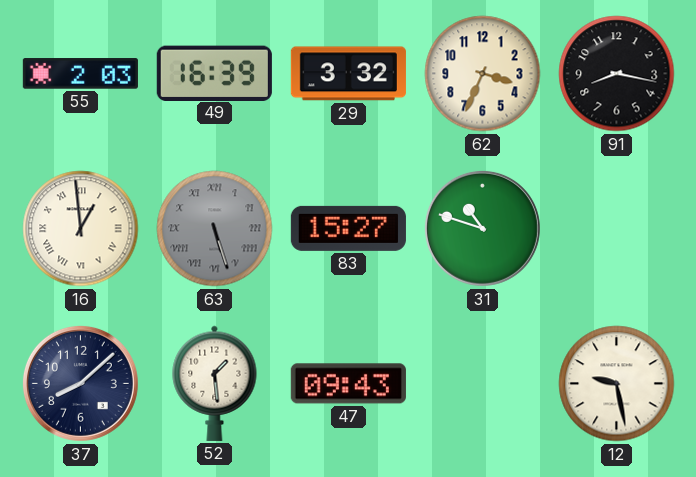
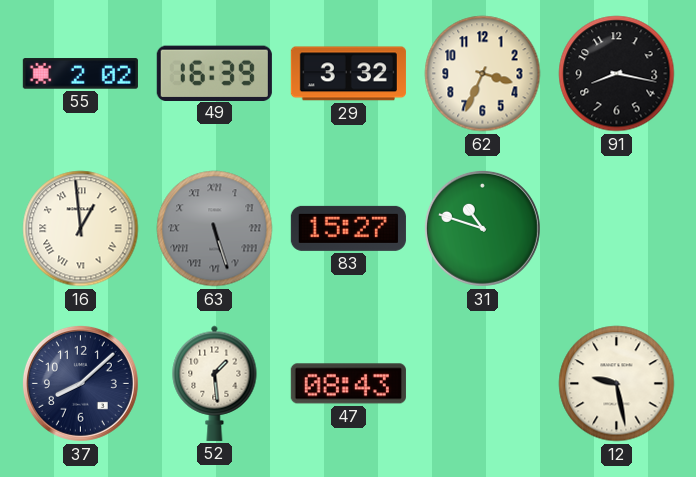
55: 2:03 -> 2:02 (80, 74)
47: 09:43 -> 08:43 (348, 384)
